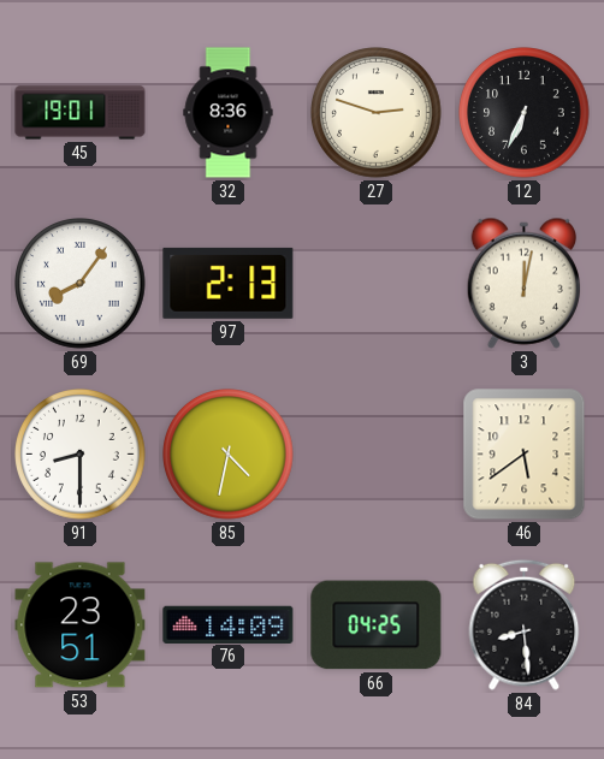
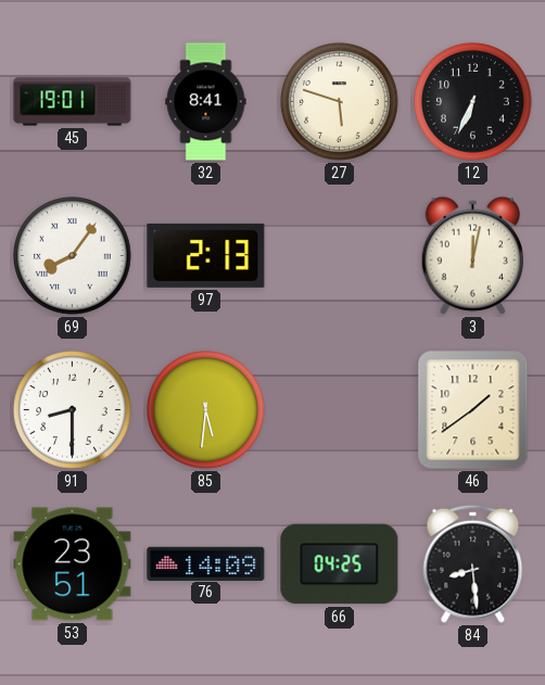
32: 8:36 -> 8:41 (206, 102)
27: 2:48 -> 5:48 (340, 102)
85: 4:32 -> 5:31 (206, 410)
46: 5:39 -> 1:39 (473, 410)
